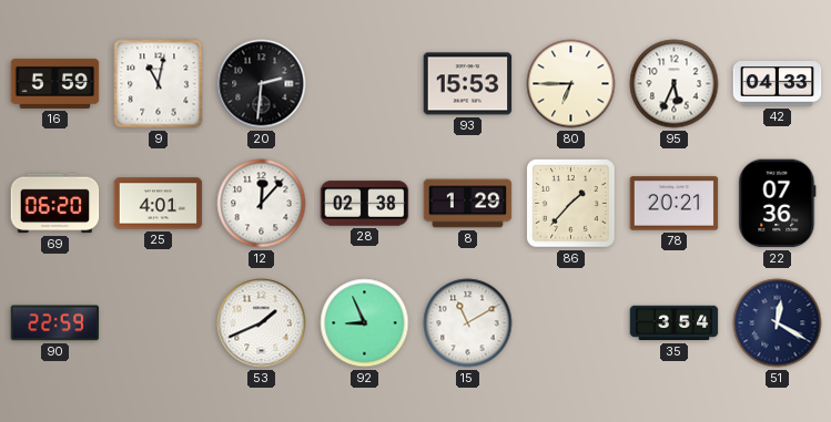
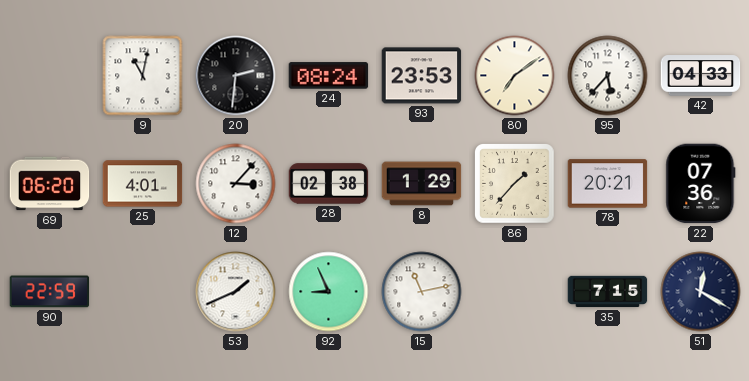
16: 5:59 -> none (55, 83)
24: none -> 08:24 (329, 76)
93: 15:53 -> 23:53 (422, 76)
80: 6:45 -> 7:09 (515, 76)
95: 5:34 -> 5:37 (608, 76)
12: 12:07 -> 3:07 (236, 184)
15: 11:10 -> 11:13 (422, 292)
35: 3:54 -> 7:15 (608, 292)
